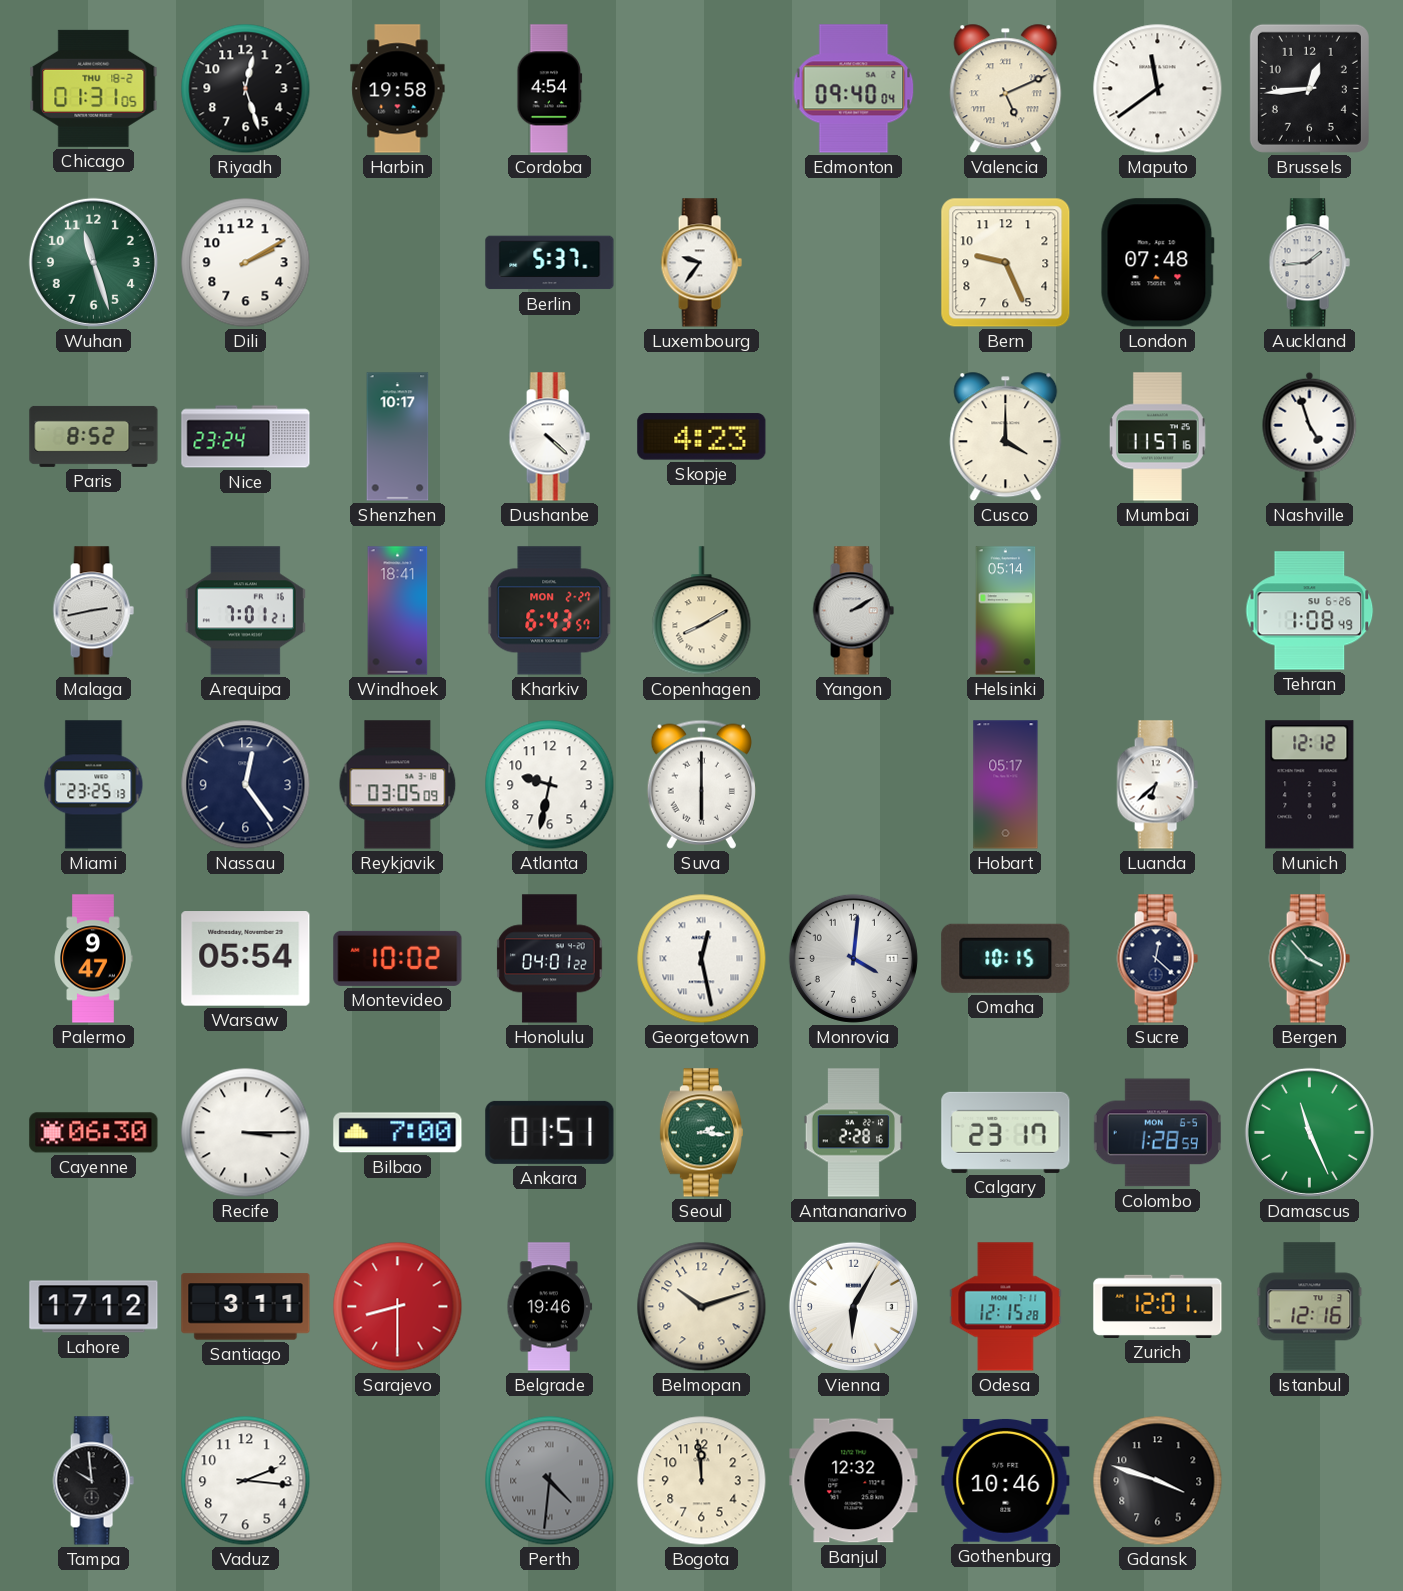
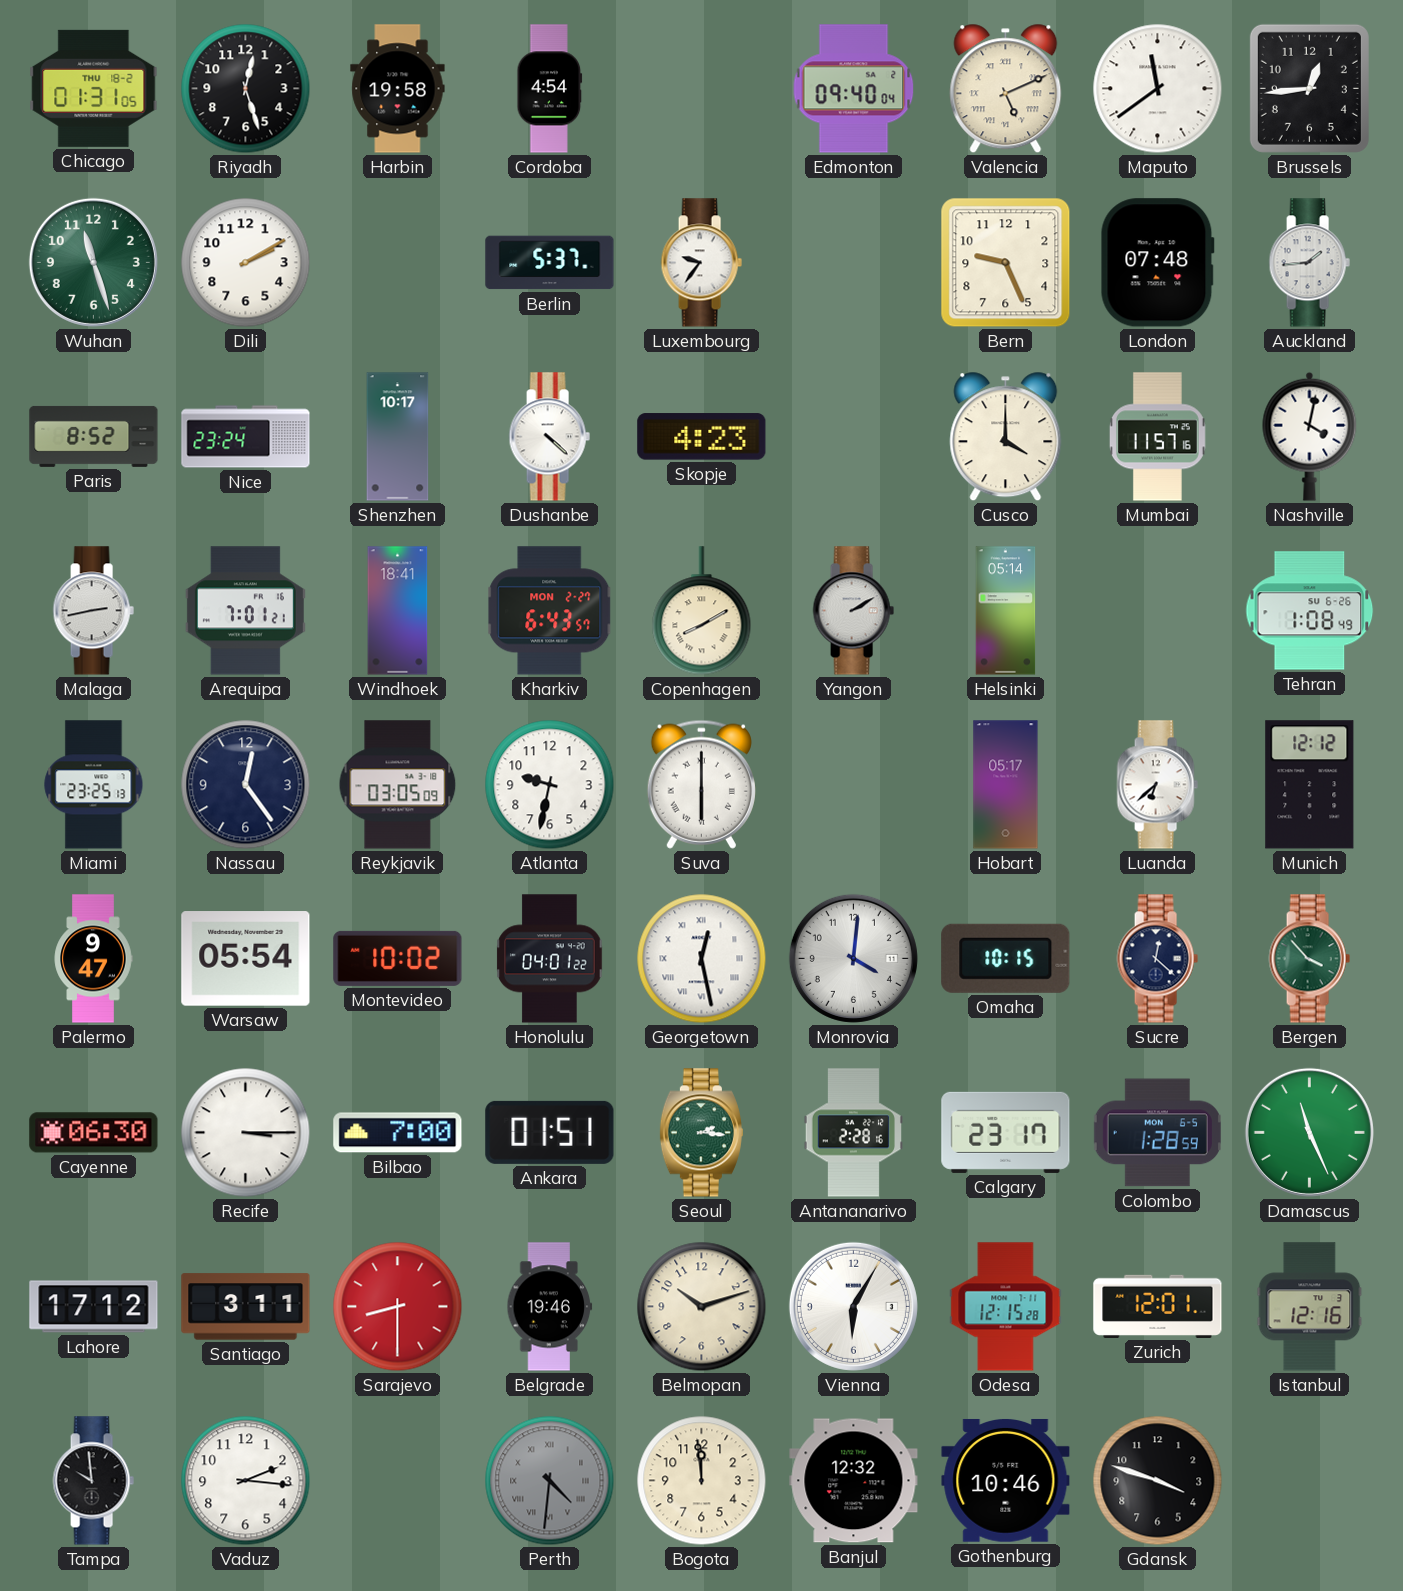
Nashville: 4:57 -> 4:02 (1310, 436)
